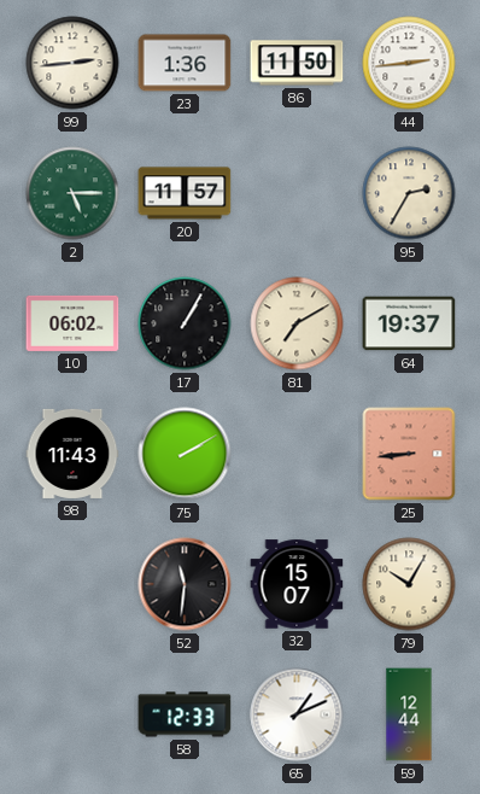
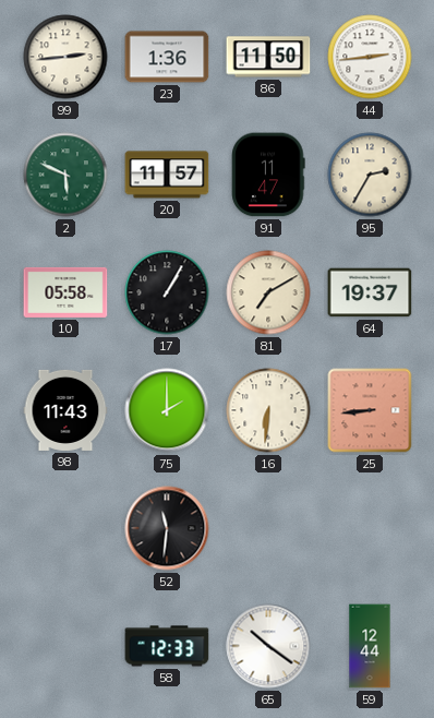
2: 5:15 -> 5:49 (65, 175)
91: none -> 11:47 (268, 175)
10: 06:02 -> 05:58 (65, 292)
75: 2:10 -> 2:00 (167, 410)
16: none -> 6:31 (268, 410)
32: 15:07 -> none (297, 584)
79: 10:05 -> none (409, 584)
65: 1:11 -> 10:21 (268, 646)
